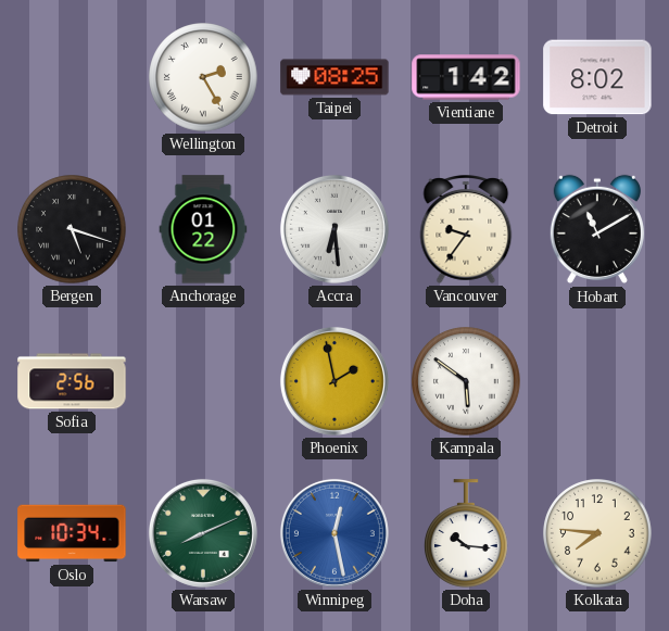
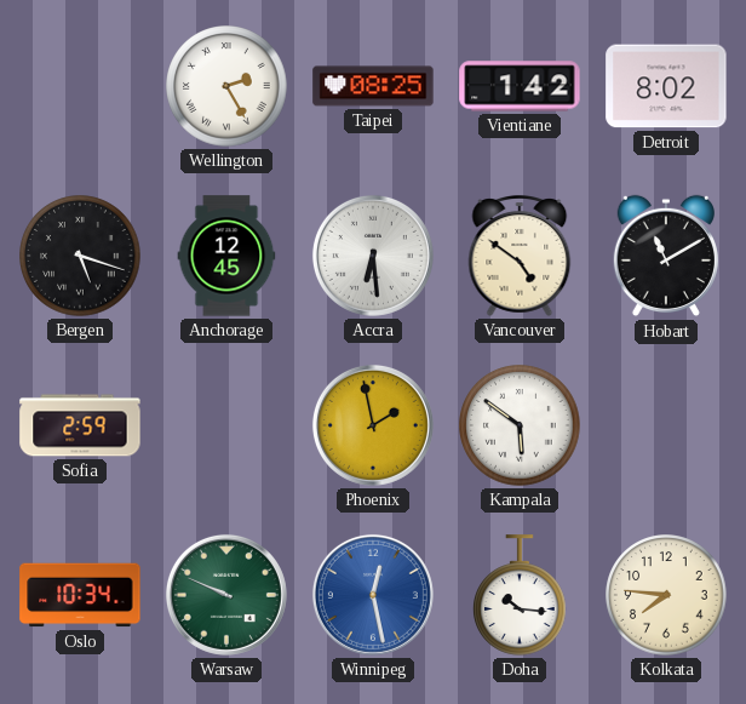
Anchorage: 01:22 -> 12:45 (226, 256)
Vancouver: 9:36 -> 4:51 (520, 257)
Sofia: 2:56 -> 2:59 (80, 425)
Warsaw: 8:11 -> 9:49 (226, 595)
